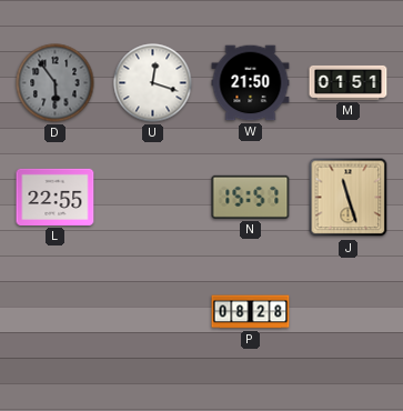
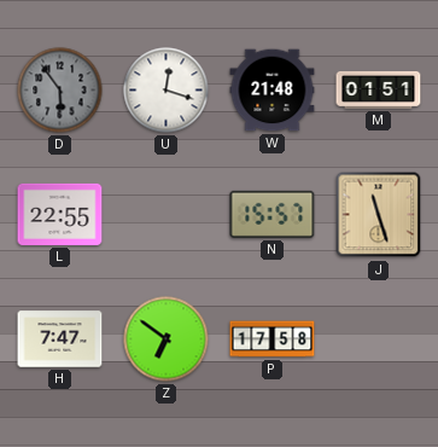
W: 21:50 -> 21:48 (273, 91)
H: none -> 7:47 (60, 339)
Z: none -> 6:51 (167, 339)
P: 08:28 -> 17:58 (273, 339)
